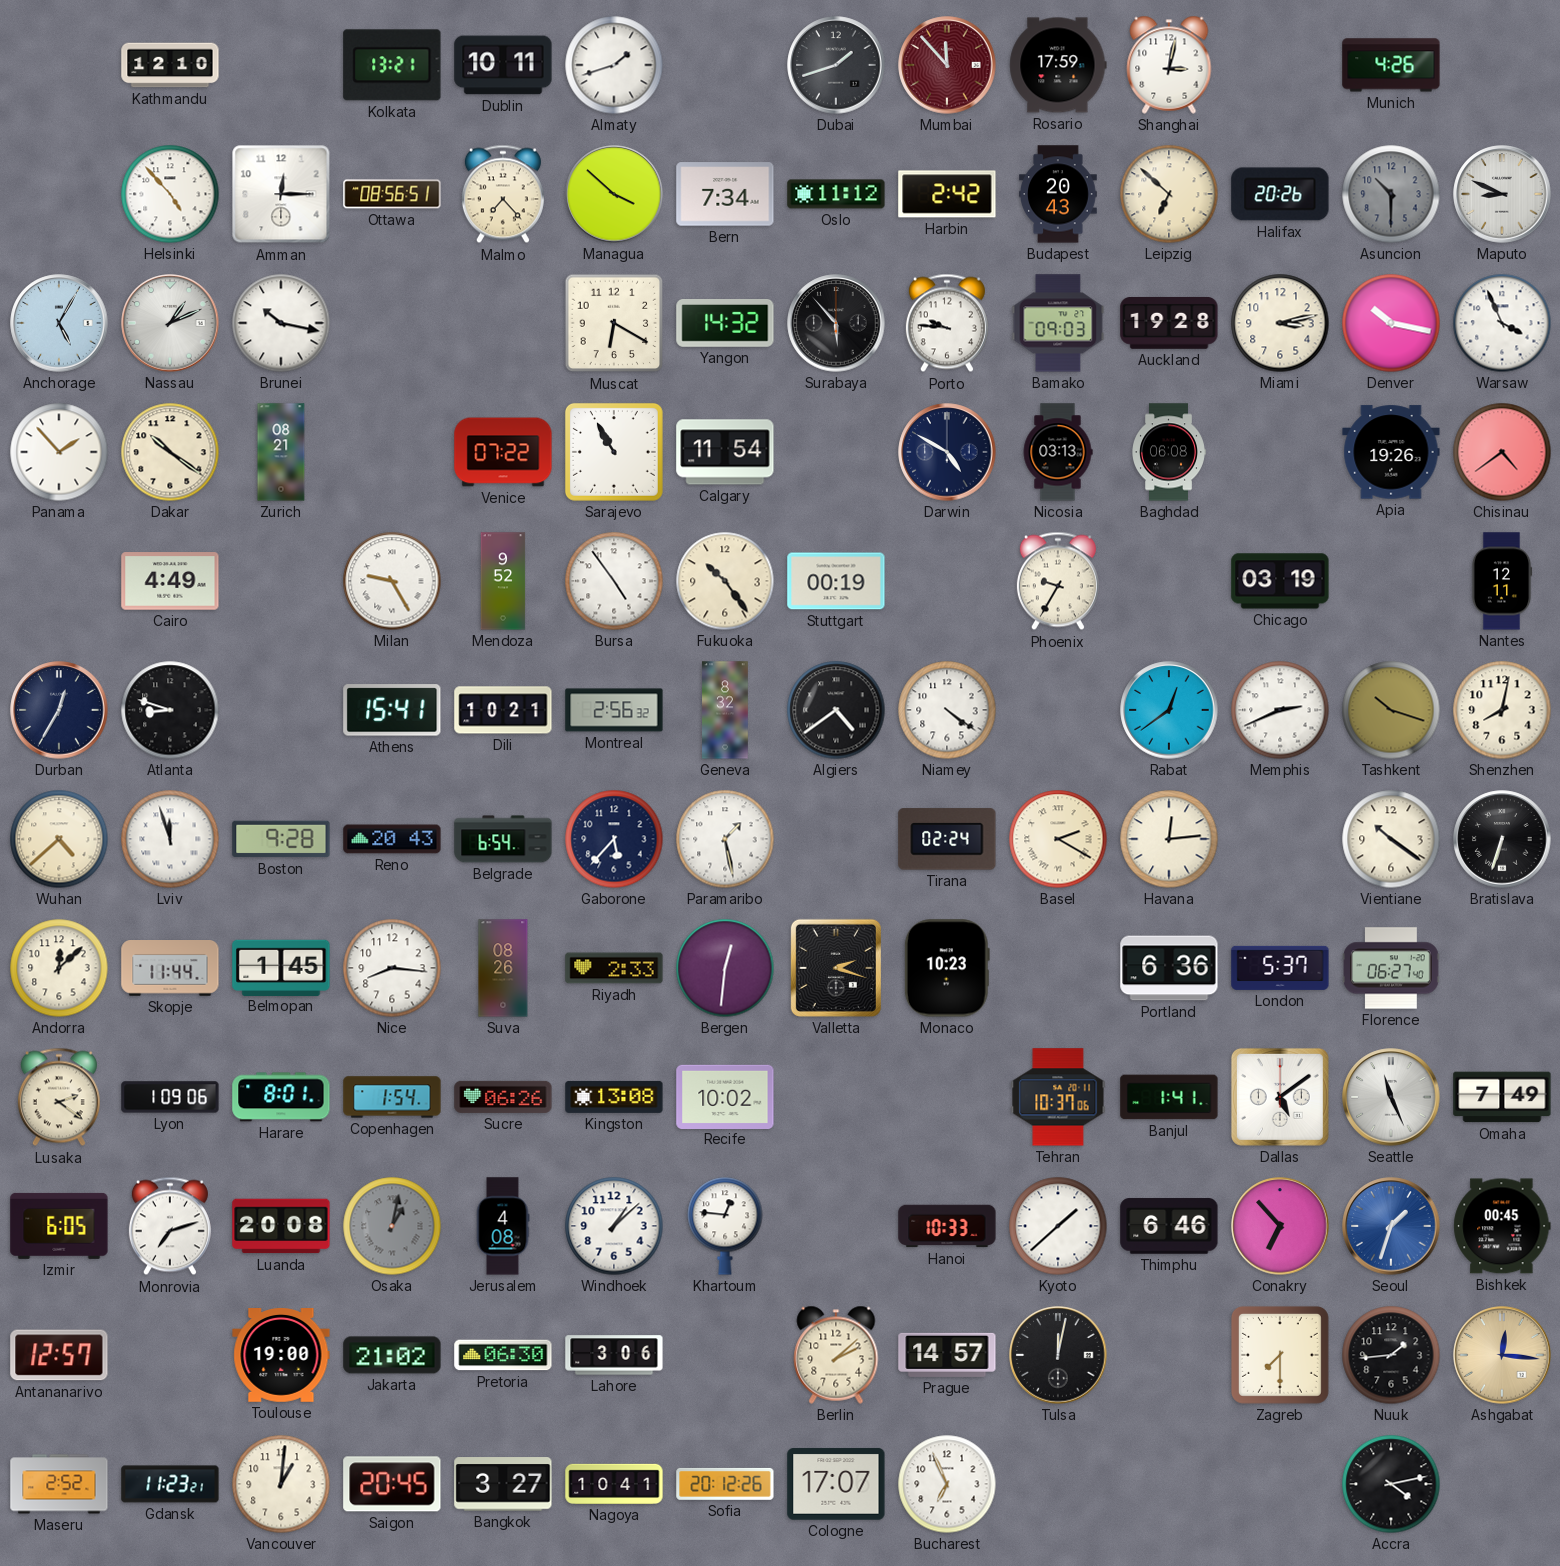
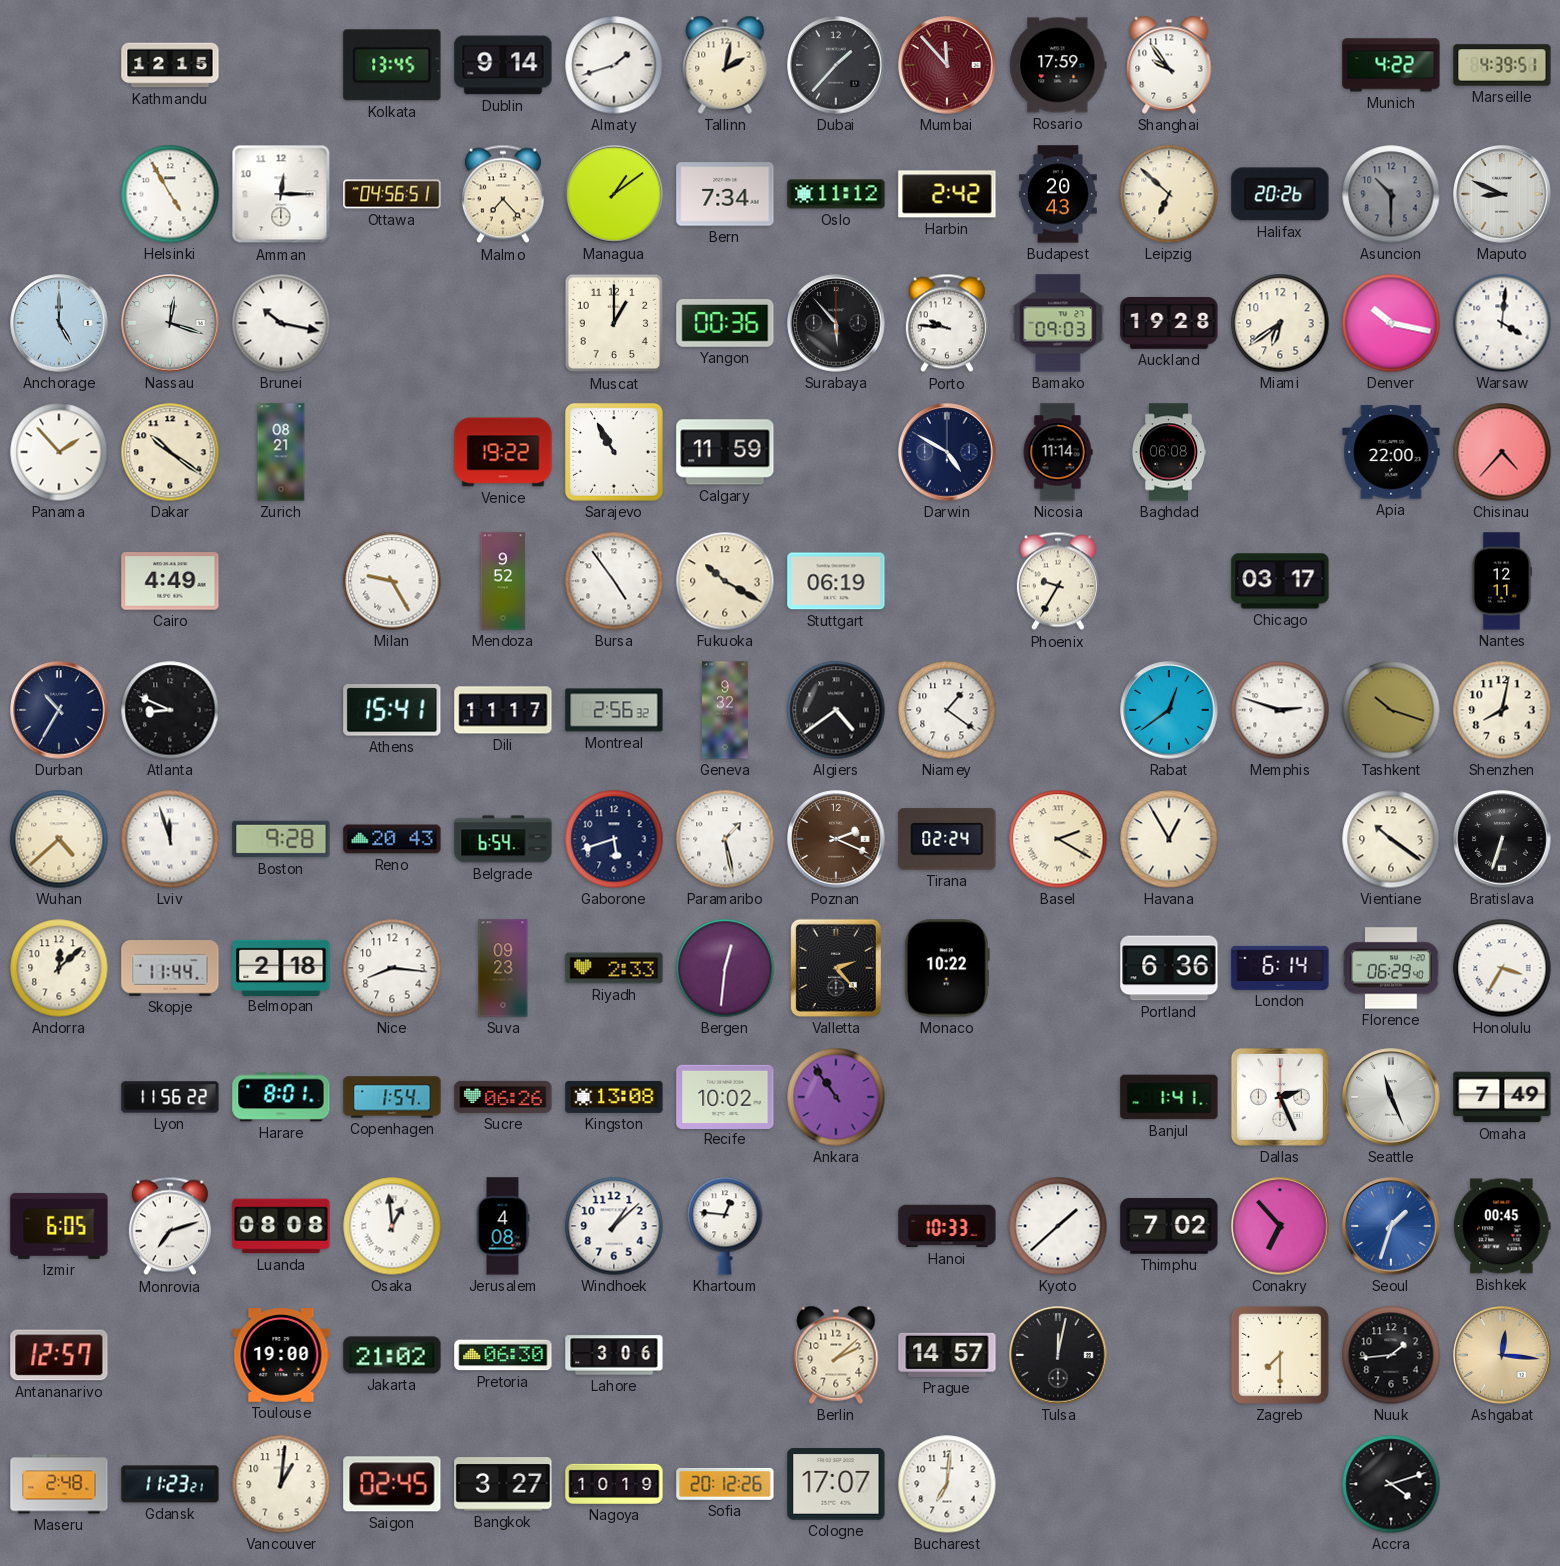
Kathmandu: 12:10 -> 12:15 (170, 65)
Kolkata: 13:21 -> 13:45 (392, 65)
Dublin: 10:11 -> 9:14 (503, 65)
Tallinn: none -> 2:02 (725, 65)
Dubai: 1:42 -> 1:37 (836, 65)
Shanghai: 3:02 -> 9:54 (1169, 65)
Munich: 4:26 -> 4:22 (1391, 65)
Marseille: none -> 4:39 (1502, 65)
Helsinki: 4:53 -> 4:55 (170, 194)
Ottawa: 08:56 -> 04:56 (392, 194)
Managua: 3:52 -> 1:09 (614, 194)
Anchorage: 5:05 -> 5:00 (59, 323)
Nassau: 1:11 -> 12:18 (170, 323)
Muscat: 6:20 -> 1:00 (614, 323)
Yangon: 14:32 -> 00:36 (725, 324)
Miami: 3:13 -> 6:39 (1280, 323)
Warsaw: 3:56 -> 4:01 (1502, 323)
Venice: 07:22 -> 19:22 (503, 452)
Calgary: 11:54 -> 11:59 (725, 452)
Nicosia: 03:13 -> 11:14 (1058, 452)
Apia: 19:26 -> 22:00 (1391, 452)
Chisinau: 4:39 -> 4:37 (1502, 452)
Fukuoka: 10:24 -> 10:20 (725, 581)
Stuttgart: 00:19 -> 06:19 (836, 581)
Chicago: 03:19 -> 03:17 (1280, 581)
Durban: 12:35 -> 10:35 (59, 710)
Atlanta: 8:48 -> 8:49 (170, 710)
Dili: 10:21 -> 11:17 (503, 710)
Geneva: 8:32 -> 9:32 (725, 710)
Niamey: 4:21 -> 1:21 (947, 710)
Memphis: 2:41 -> 2:48 (1280, 710)
Gaborone: 5:37 -> 5:42 (614, 839)
Poznan: none -> 2:19 (836, 839)
Havana: 12:14 -> 12:55 (1169, 839)
Belmopan: 1:45 -> 2:18 (281, 967)
Suva: 08:26 -> 09:23 (503, 968)
Valletta: 2:18 -> 2:23 (836, 968)
Monaco: 10:23 -> 10:22 (947, 968)
London: 5:37 -> 6:14 (1280, 968)
Florence: 06:27 -> 06:29 (1391, 968)
Honolulu: none -> 3:35 (1502, 968)
Lusaka: 2:21 -> none (59, 1097)
Lyon: 1:09 -> 11:56 (170, 1097)
Ankara: none -> 10:54 (836, 1097)
Tehran: 10:37 -> none (1058, 1097)
Dallas: 5:09 -> 2:26 (1280, 1097)
Luanda: 20:08 -> 08:08 (281, 1226)
Osaka: 1:02 -> 12:59 (392, 1226)
Osaka dial: grey -> white (392, 1226)
Thimphu: 6:46 -> 7:02 (1169, 1226)
Maseru: 2:52 -> 2:48 (59, 1484)
Saigon: 20:45 -> 02:45 (392, 1484)
Nagoya: 10:41 -> 10:19 (614, 1484)
Bucharest: 6:56 -> 7:01 (947, 1484)
Accra: 4:13 -> 4:12 (1391, 1484)
